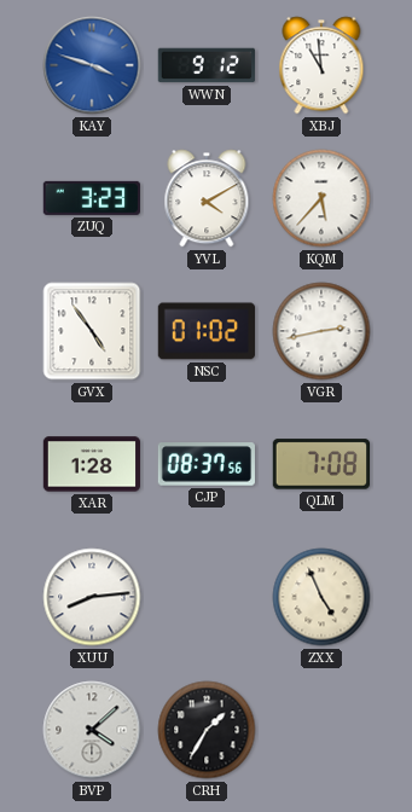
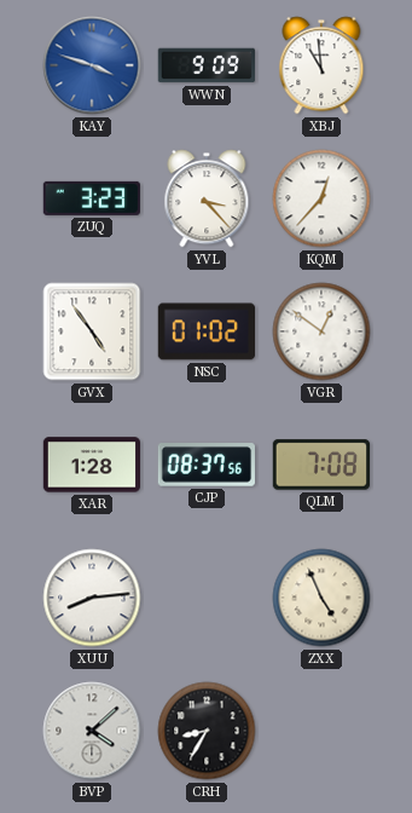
WWN: 9:12 -> 9:09 (205, 65)
YVL: 4:10 -> 3:23 (207, 198)
KQM: 5:37 -> 12:37 (321, 198)
VGR: 2:43 -> 12:51 (321, 331)
CRH: 1:35 -> 8:35 (207, 731)
